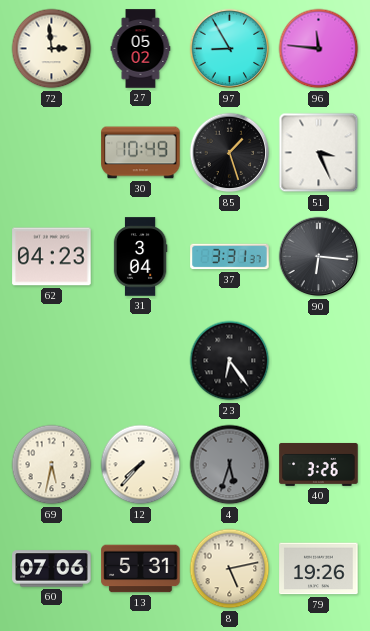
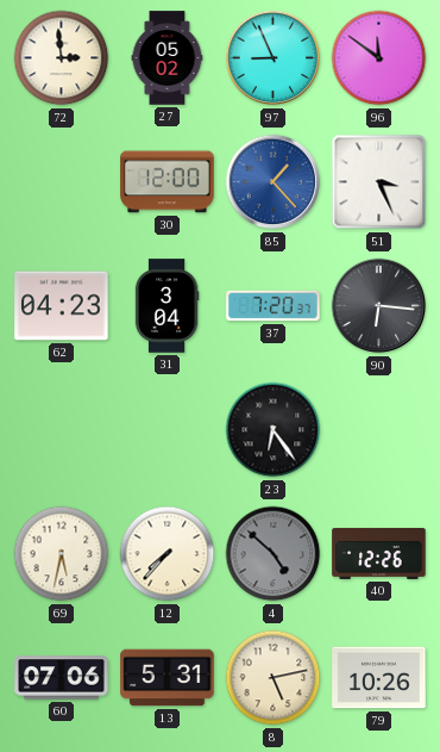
97: 8:55 -> 8:56 (274, 58)
96: 11:46 -> 11:51 (379, 58)
30: 10:49 -> 12:00 (168, 182)
85: 1:27 -> 1:23 (274, 182)
85 dial: black -> blue (274, 182)
37: 3:31 -> 7:20 (274, 306)
4: 5:33 -> 4:52 (274, 554)
40: 3:26 -> 12:26 (379, 553)
79: 19:26 -> 10:26 (379, 678)
